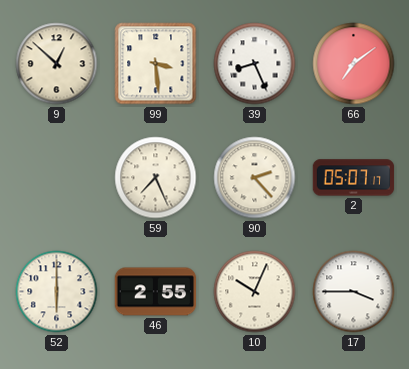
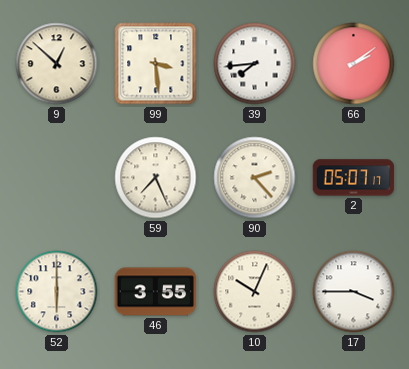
39: 8:26 -> 7:44 (255, 64)
66: 7:09 -> 2:09 (354, 64)
46: 2:55 -> 3:55 (156, 292)
